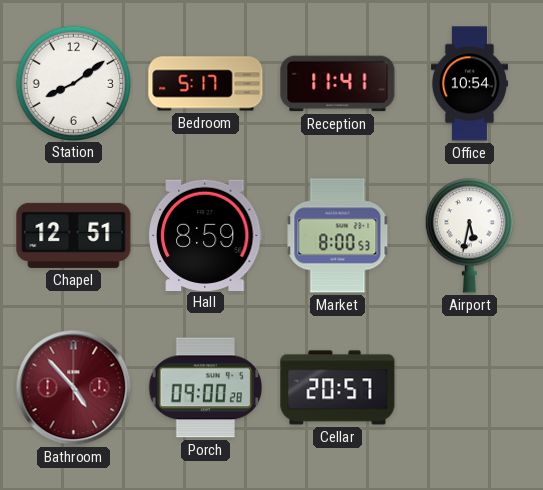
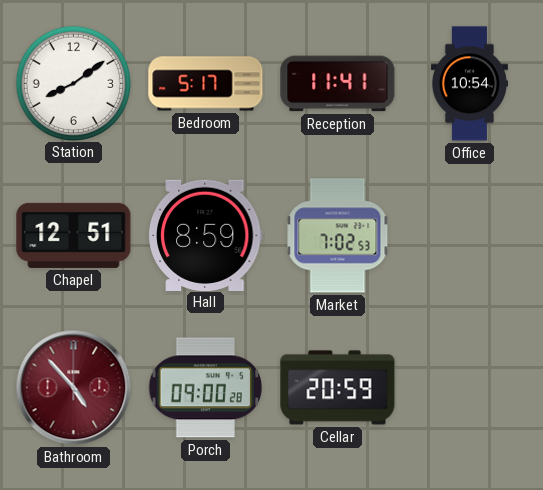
Market: 8:00 -> 7:02 (338, 236)
Airport: 5:32 -> none (469, 236)
Cellar: 20:57 -> 20:59 (338, 388)
